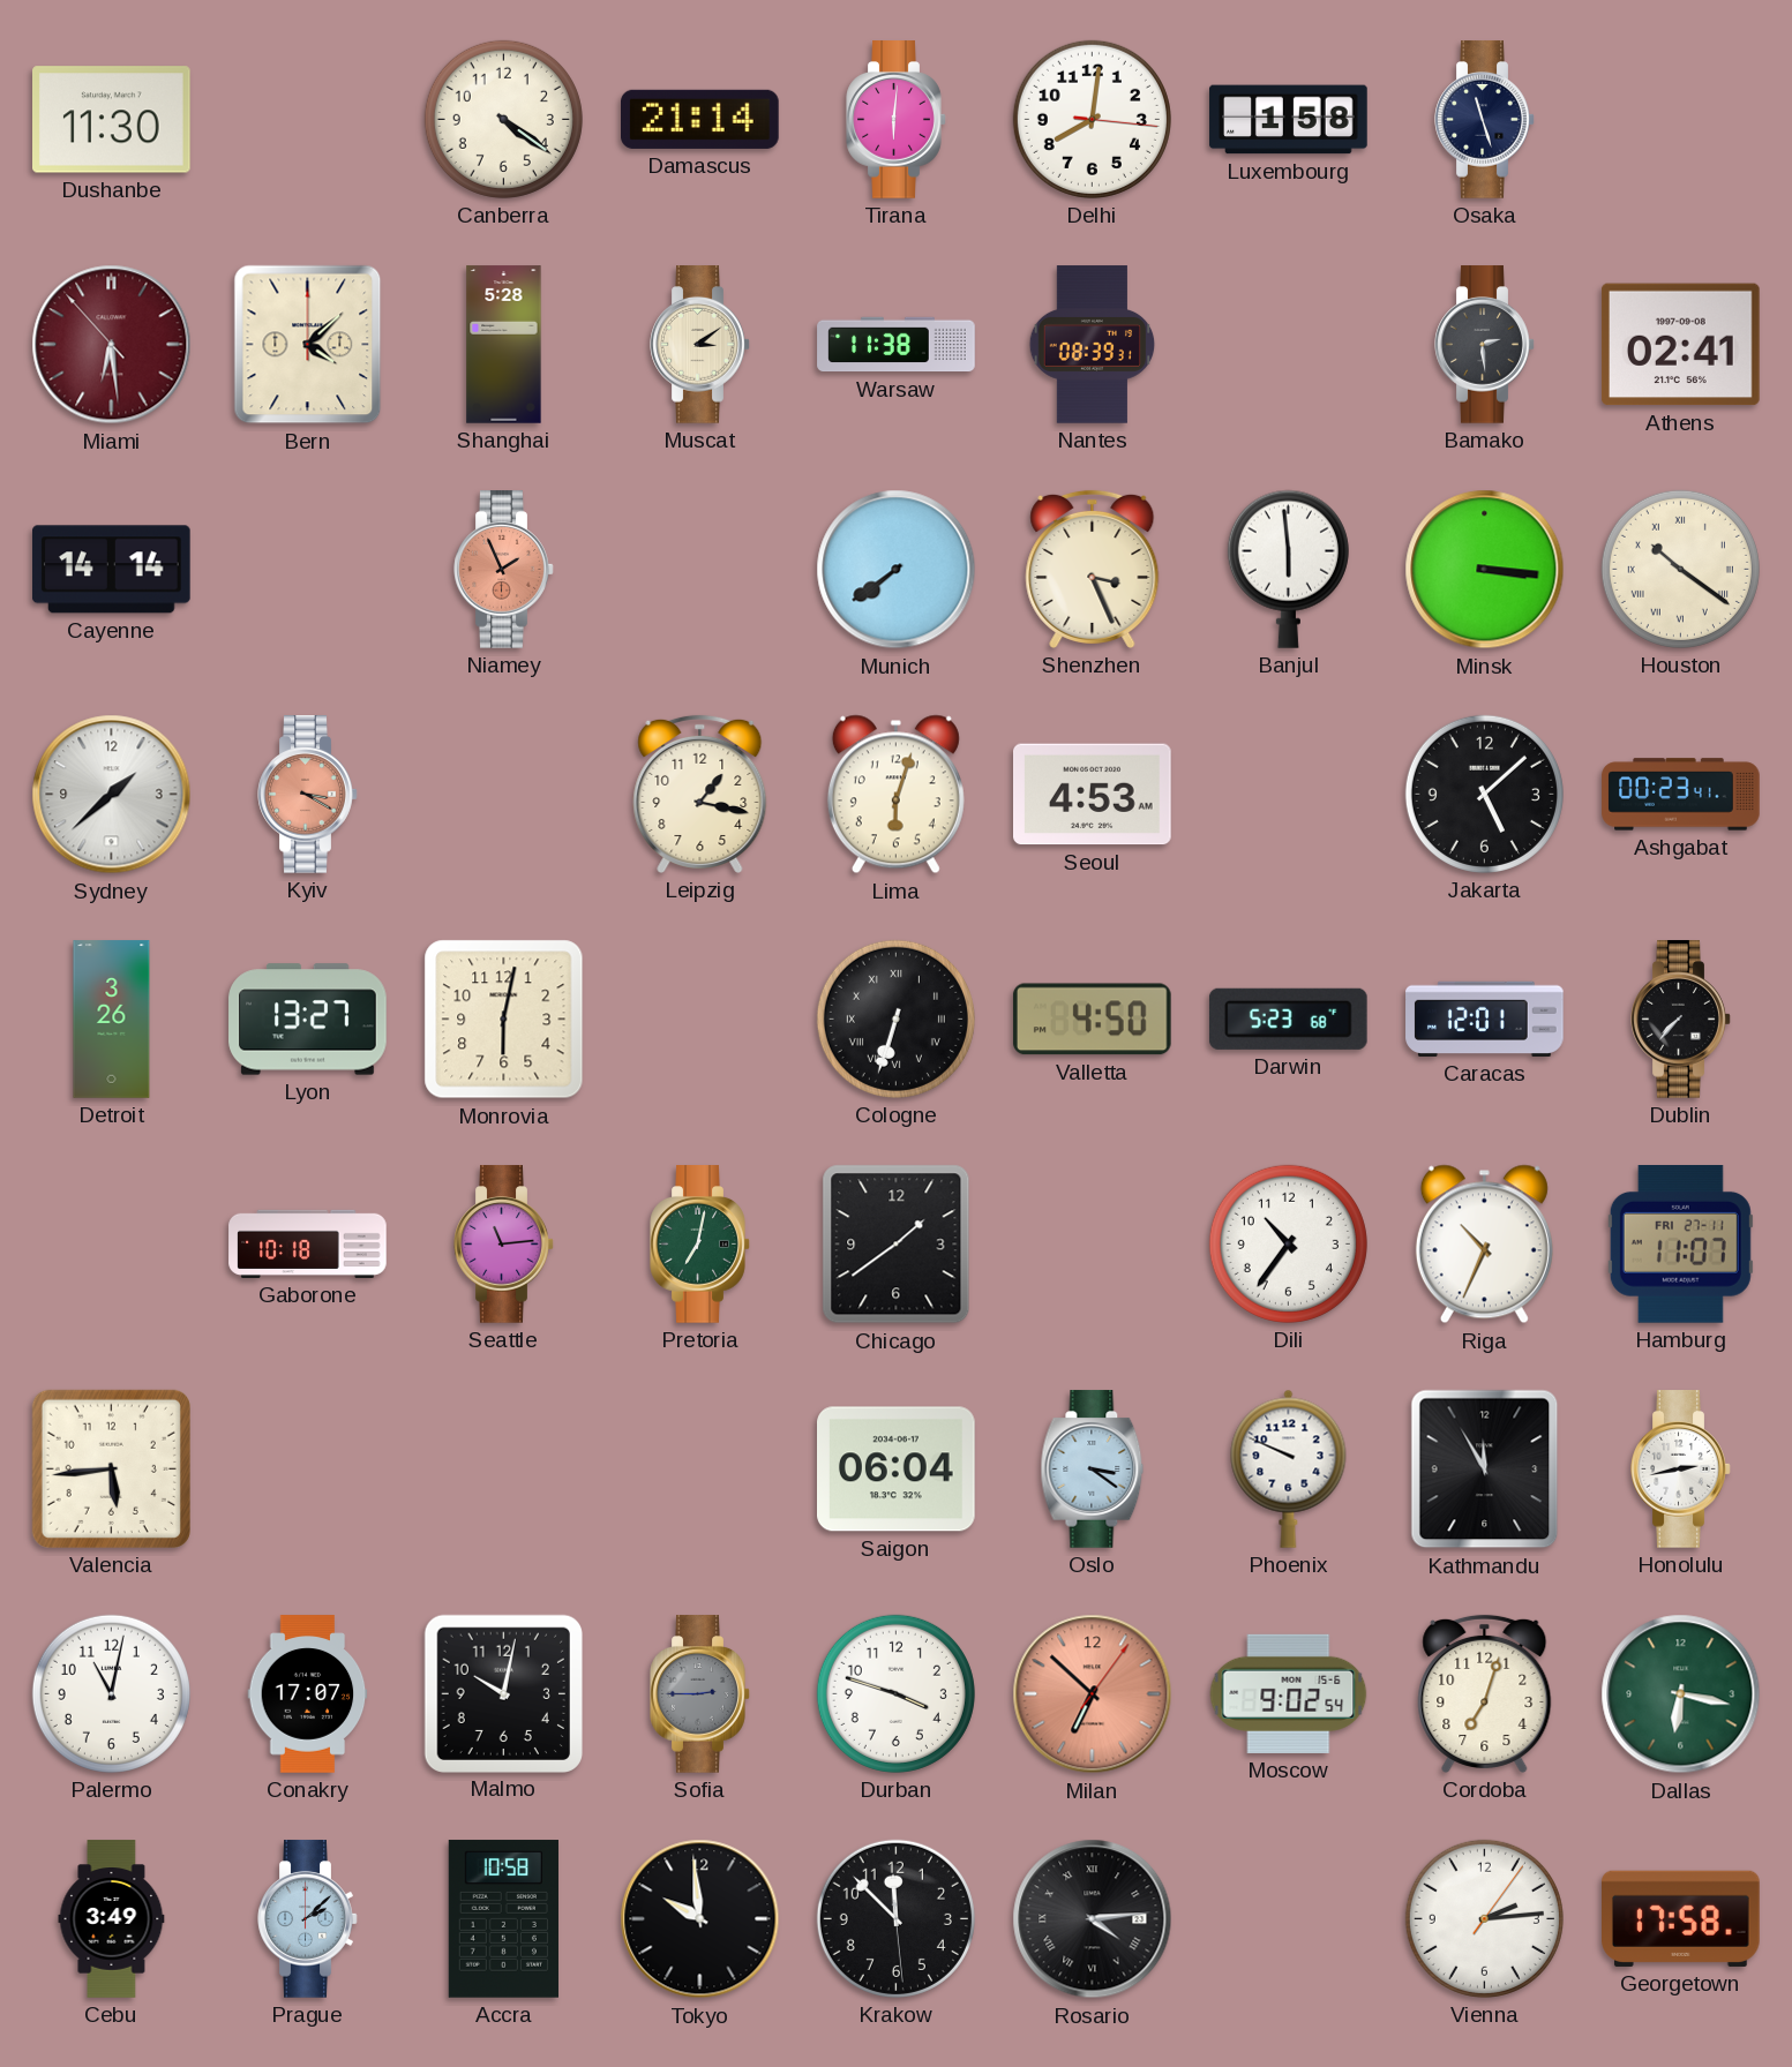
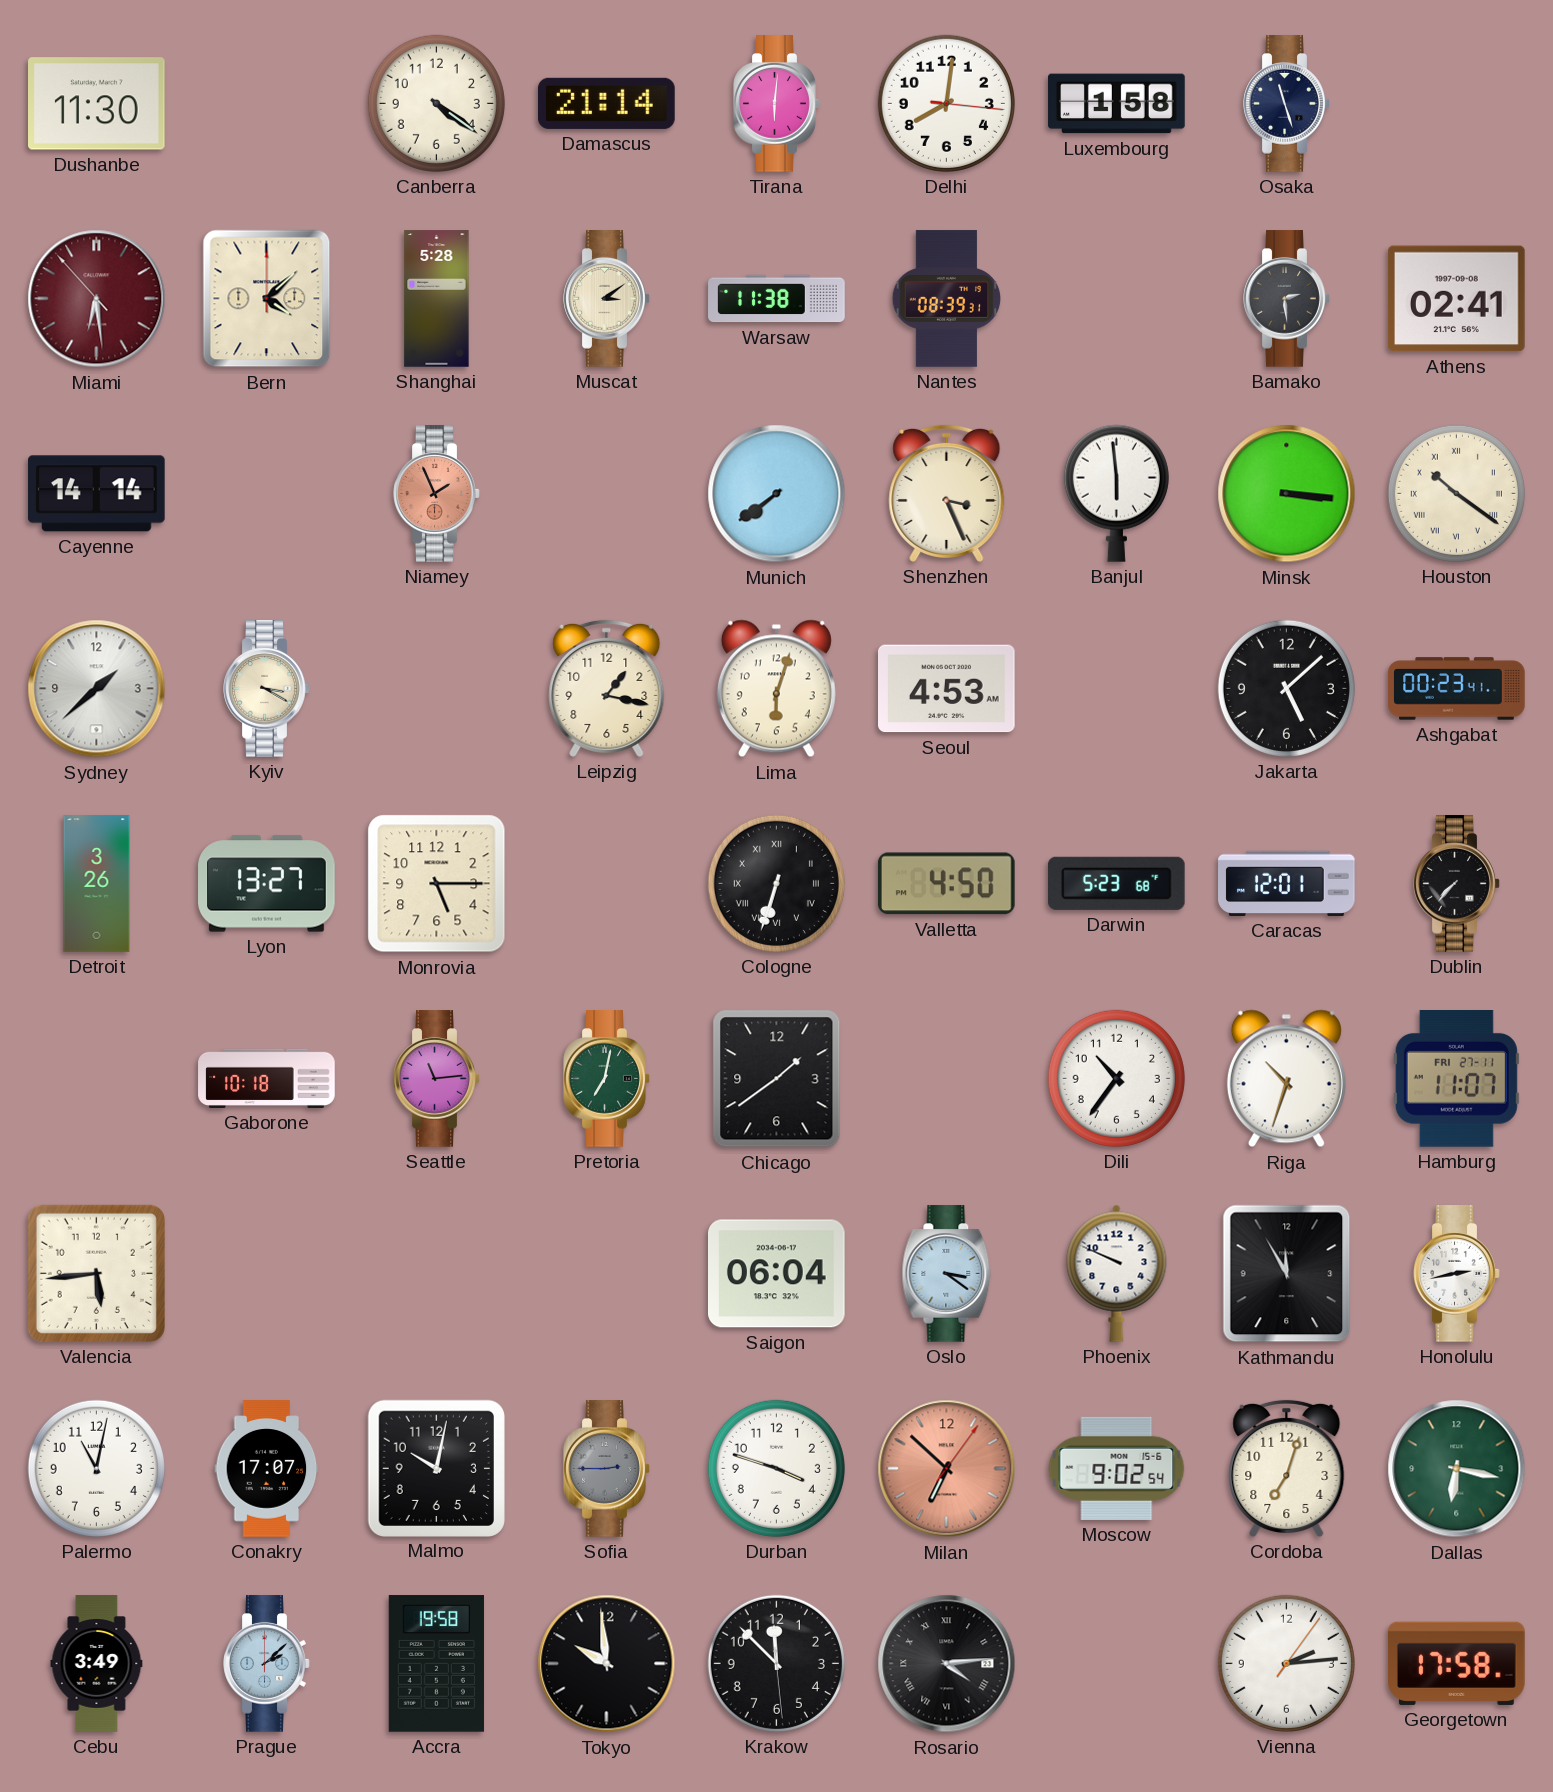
Kyiv dial: salmon -> cream (267, 689)
Monrovia: 6:02 -> 5:15 (437, 884)
Riga: 10:34 -> 10:33 (1286, 1079)
Accra: 10:58 -> 19:58 (436, 1664)
